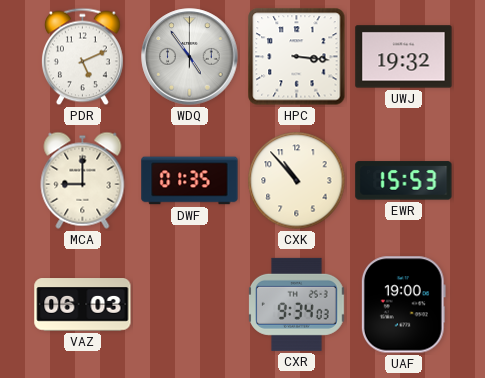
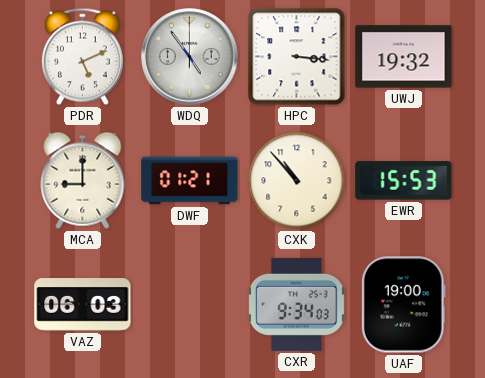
DWF: 01:35 -> 01:21 (190, 181)
